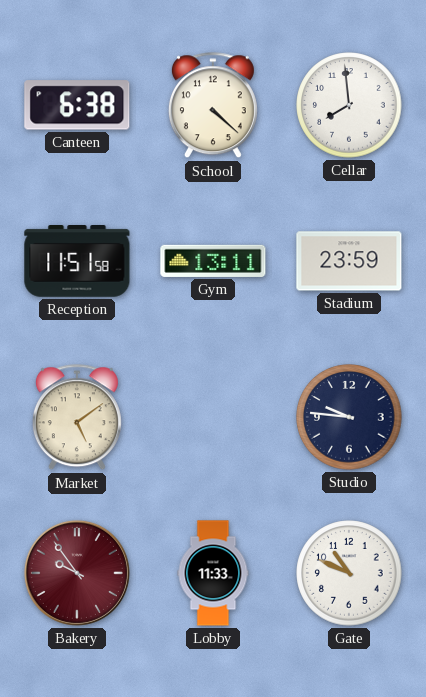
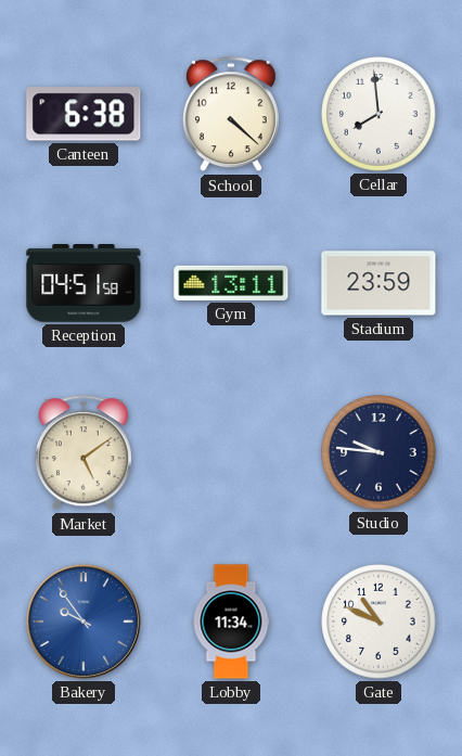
Reception: 11:51 -> 04:51 (84, 283)
Bakery dial: burgundy -> blue (84, 622)
Lobby: 11:33 -> 11:34 (231, 622)
